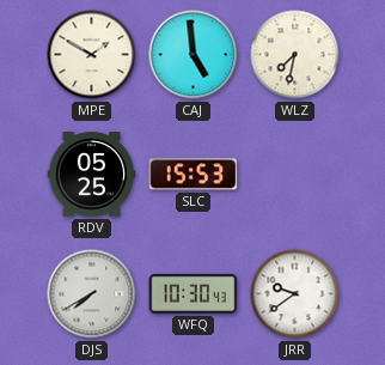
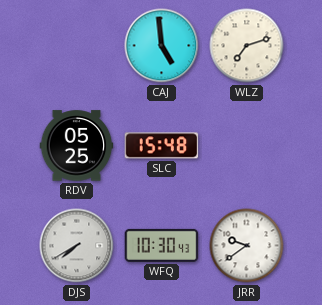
MPE: 1:50 -> none (92, 55)
WLZ: 7:32 -> 7:12 (247, 46)
SLC: 15:53 -> 15:48 (162, 146)
